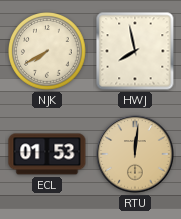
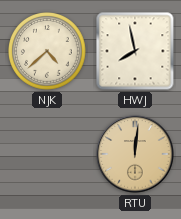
NJK: 7:40 -> 4:38 (48, 52)
ECL: 01:53 -> none (47, 154)
